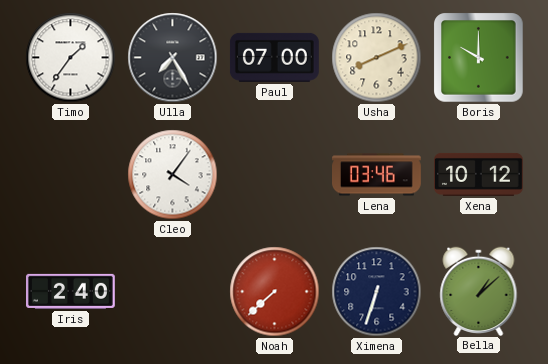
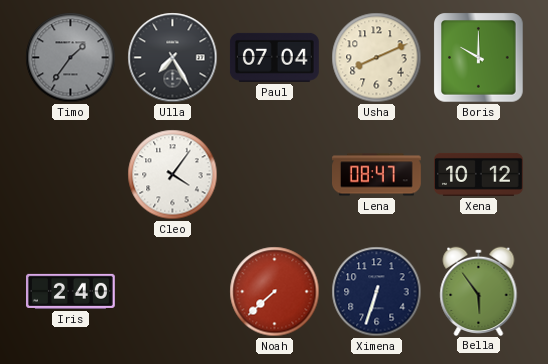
Timo dial: white -> grey (71, 58)
Paul: 07:00 -> 07:04 (274, 57)
Lena: 03:46 -> 08:47 (377, 175)
Bella: 1:08 -> 5:54 (479, 291)
